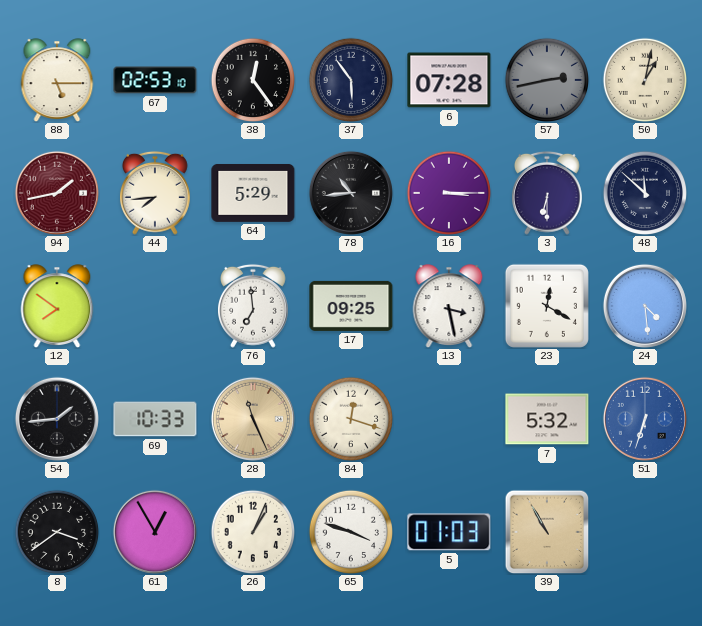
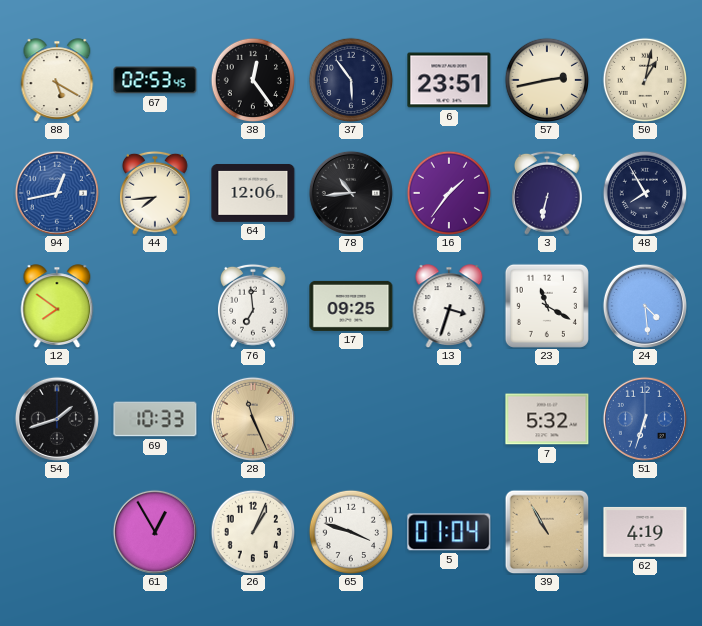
88: 5:15 -> 5:20 (57, 80)
67: 02:53:10 -> 02:53:45 (155, 80)
6: 07:28 -> 23:51 (449, 80)
57 dial: grey -> cream (546, 79)
94: 1:43 -> 12:43 (57, 193)
94 dial: burgundy -> blue (57, 193)
64: 5:29 -> 12:06 (253, 193)
16: 3:15 -> 1:36 (448, 192)
3: 6:30 -> 6:32 (547, 193)
48: 11:52 -> 7:55 (644, 192)
13: 3:28 -> 3:33 (449, 306)
23: 12:20 -> 11:20 (547, 306)
54: 1:44 -> 1:42 (57, 419)
84: 12:18 -> none (350, 418)
8: 3:39 -> none (56, 531)
5: 01:03 -> 01:04 (449, 532)
62: none -> 4:19 (645, 532)
